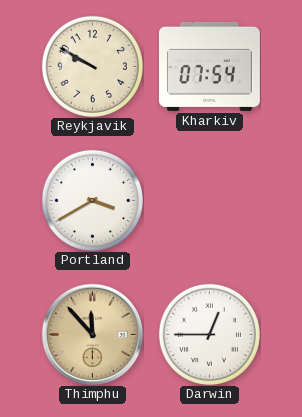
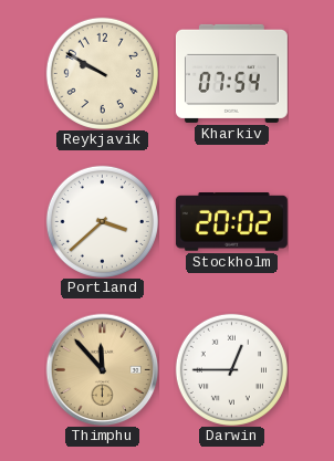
Portland: 3:40 -> 3:38 (102, 221)
Stockholm: none -> 20:02 (231, 222)
